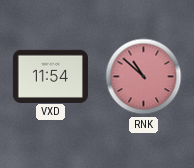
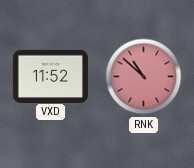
VXD: 11:54 -> 11:52 (50, 76)
